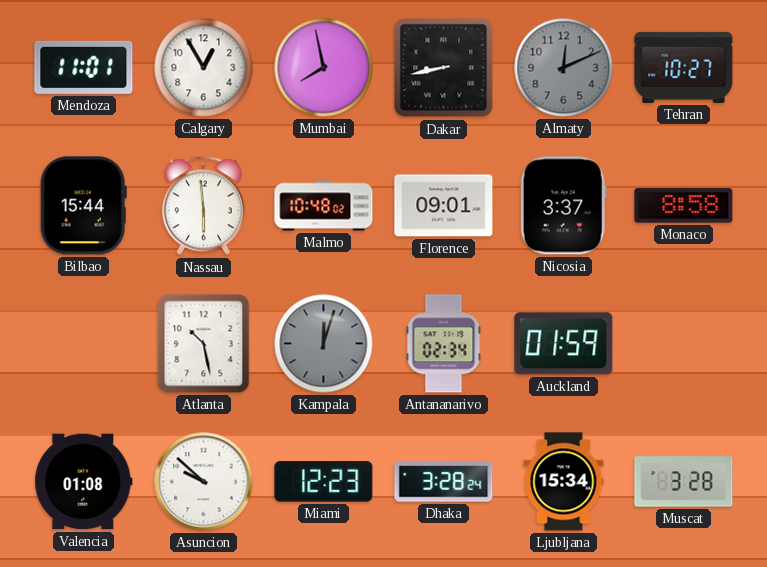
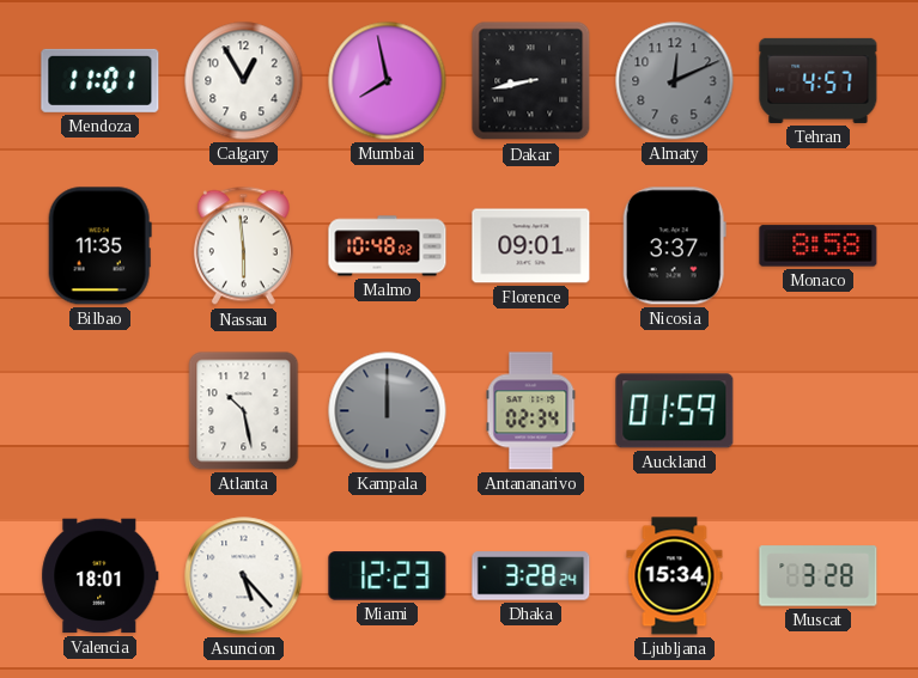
Tehran: 10:27 -> 4:57 (819, 80)
Bilbao: 15:44 -> 11:35 (99, 246)
Kampala: 12:03 -> 12:00 (388, 411)
Valencia: 01:08 -> 18:01 (101, 576)
Asuncion: 9:52 -> 5:23 (244, 576)
